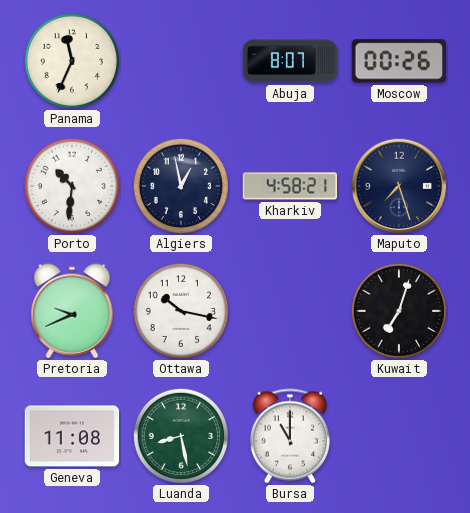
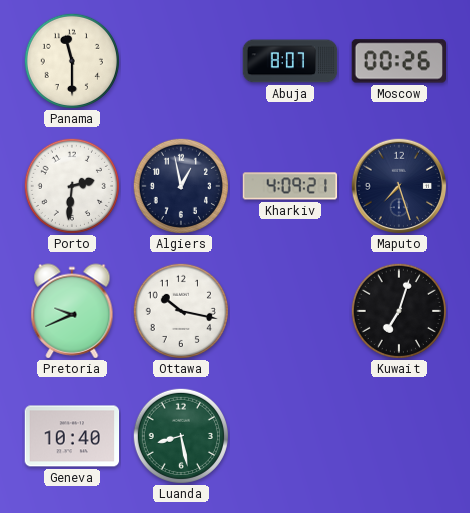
Panama: 11:34 -> 11:30 (72, 61)
Porto: 10:31 -> 2:31 (72, 186)
Kharkiv: 4:58 -> 4:09 (290, 186)
Geneva: 11:08 -> 10:40 (72, 436)
Bursa: 11:00 -> none (290, 436)
